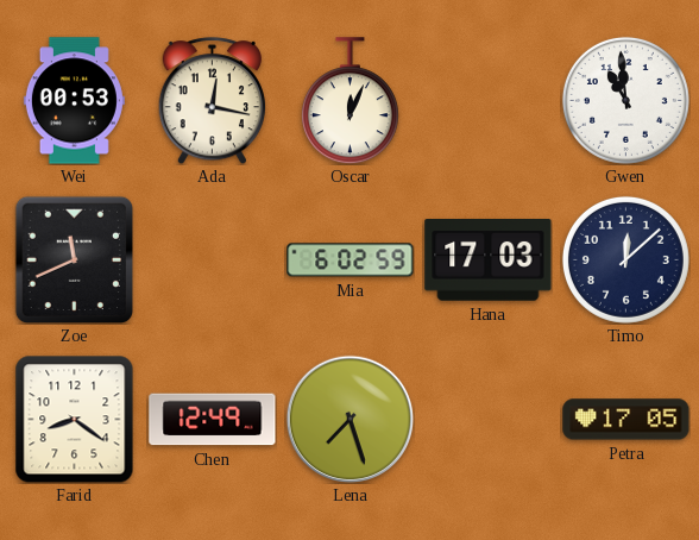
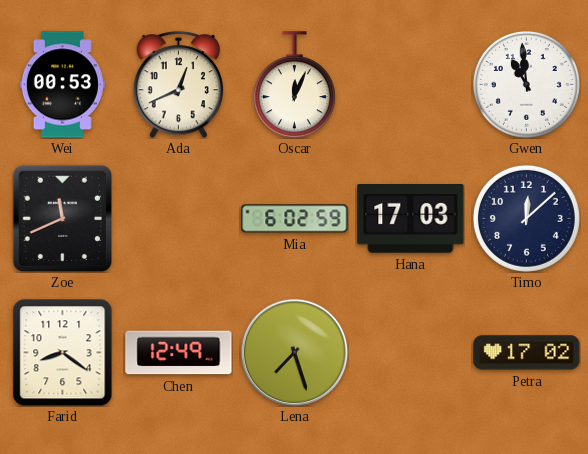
Ada: 12:17 -> 12:41 (178, 85)
Petra: 17:05 -> 17:02 (527, 353)
